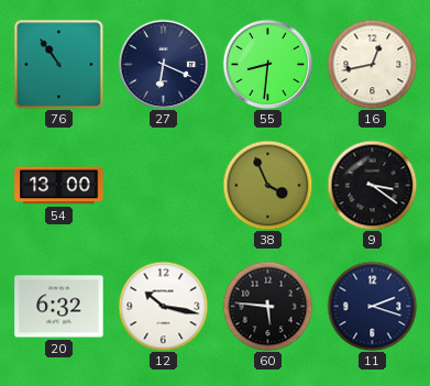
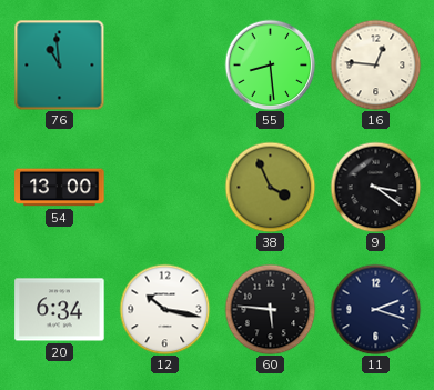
76: 10:54 -> 10:59 (59, 64)
27: 6:19 -> none (163, 64)
55: 8:31 -> 8:29 (270, 64)
16: 12:43 -> 12:46 (375, 64)
20: 6:32 -> 6:34 (60, 310)
